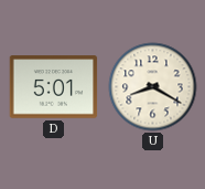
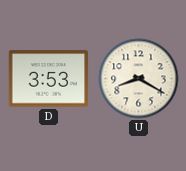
D: 5:01 -> 3:53 (49, 79)
